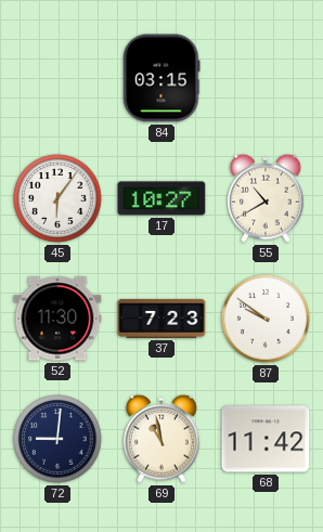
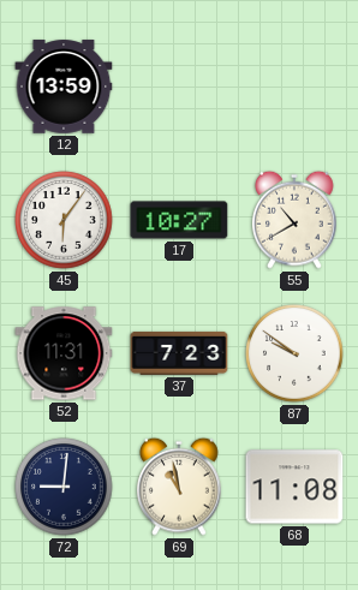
12: none -> 13:59 (64, 87)
84: 03:15 -> none (161, 78)
52: 11:30 -> 11:31 (64, 353)
68: 11:42 -> 11:08 (294, 487)
